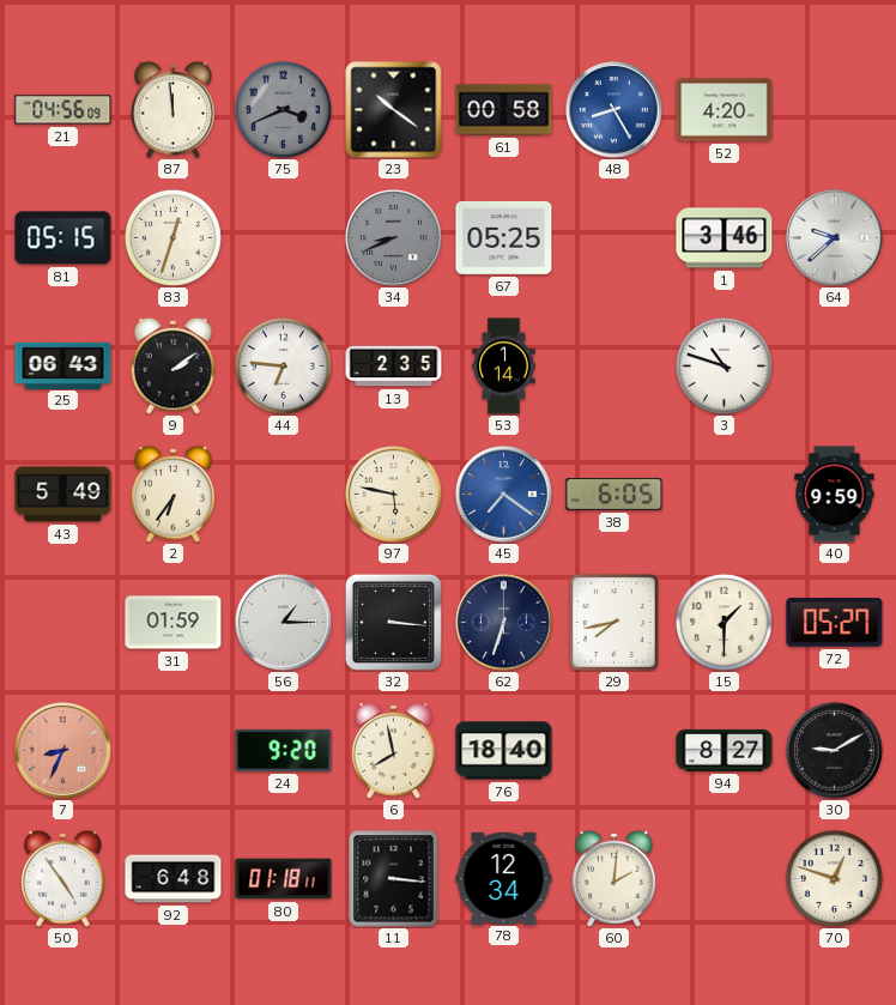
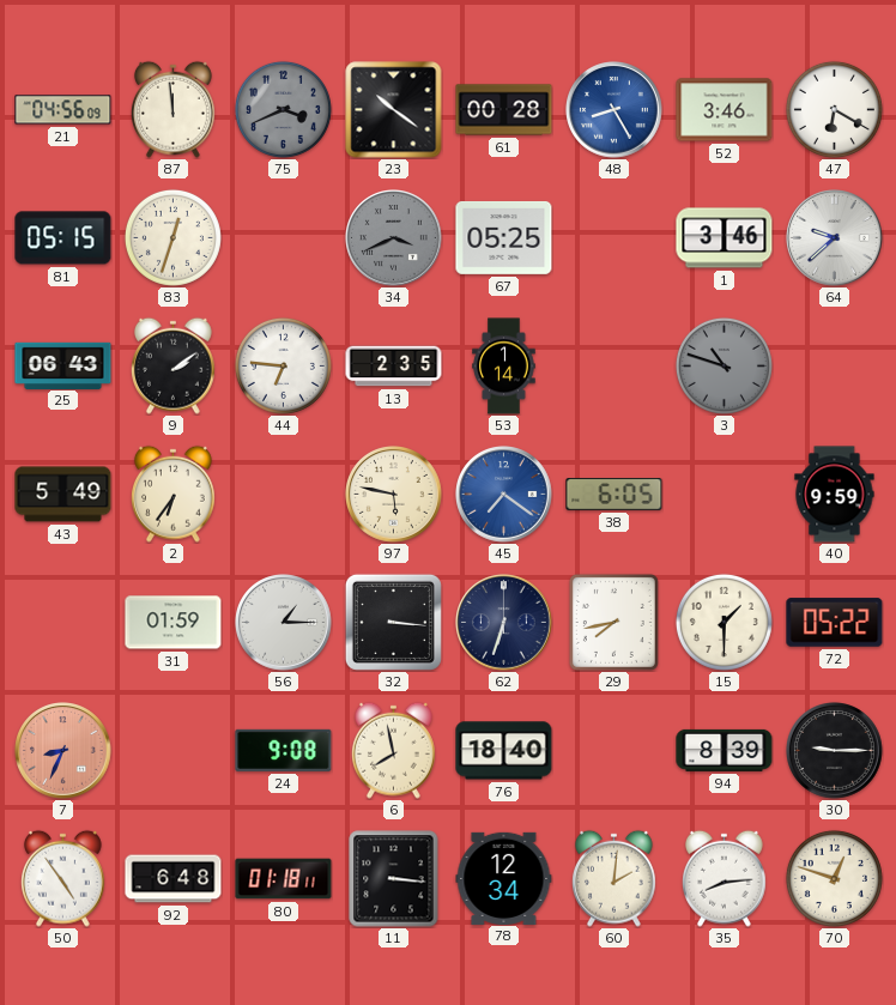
61: 00:58 -> 00:28 (504, 110)
52: 4:20 -> 3:46 (725, 110)
47: none -> 6:20 (834, 109)
34: 8:41 -> 3:41 (394, 238)
3 dial: white -> grey (724, 365)
72: 05:27 -> 05:22 (835, 623)
24: 9:20 -> 9:08 (284, 750)
94: 8:27 -> 8:39 (725, 750)
30: 9:10 -> 9:15 (835, 751)
35: none -> 8:14 (724, 878)
